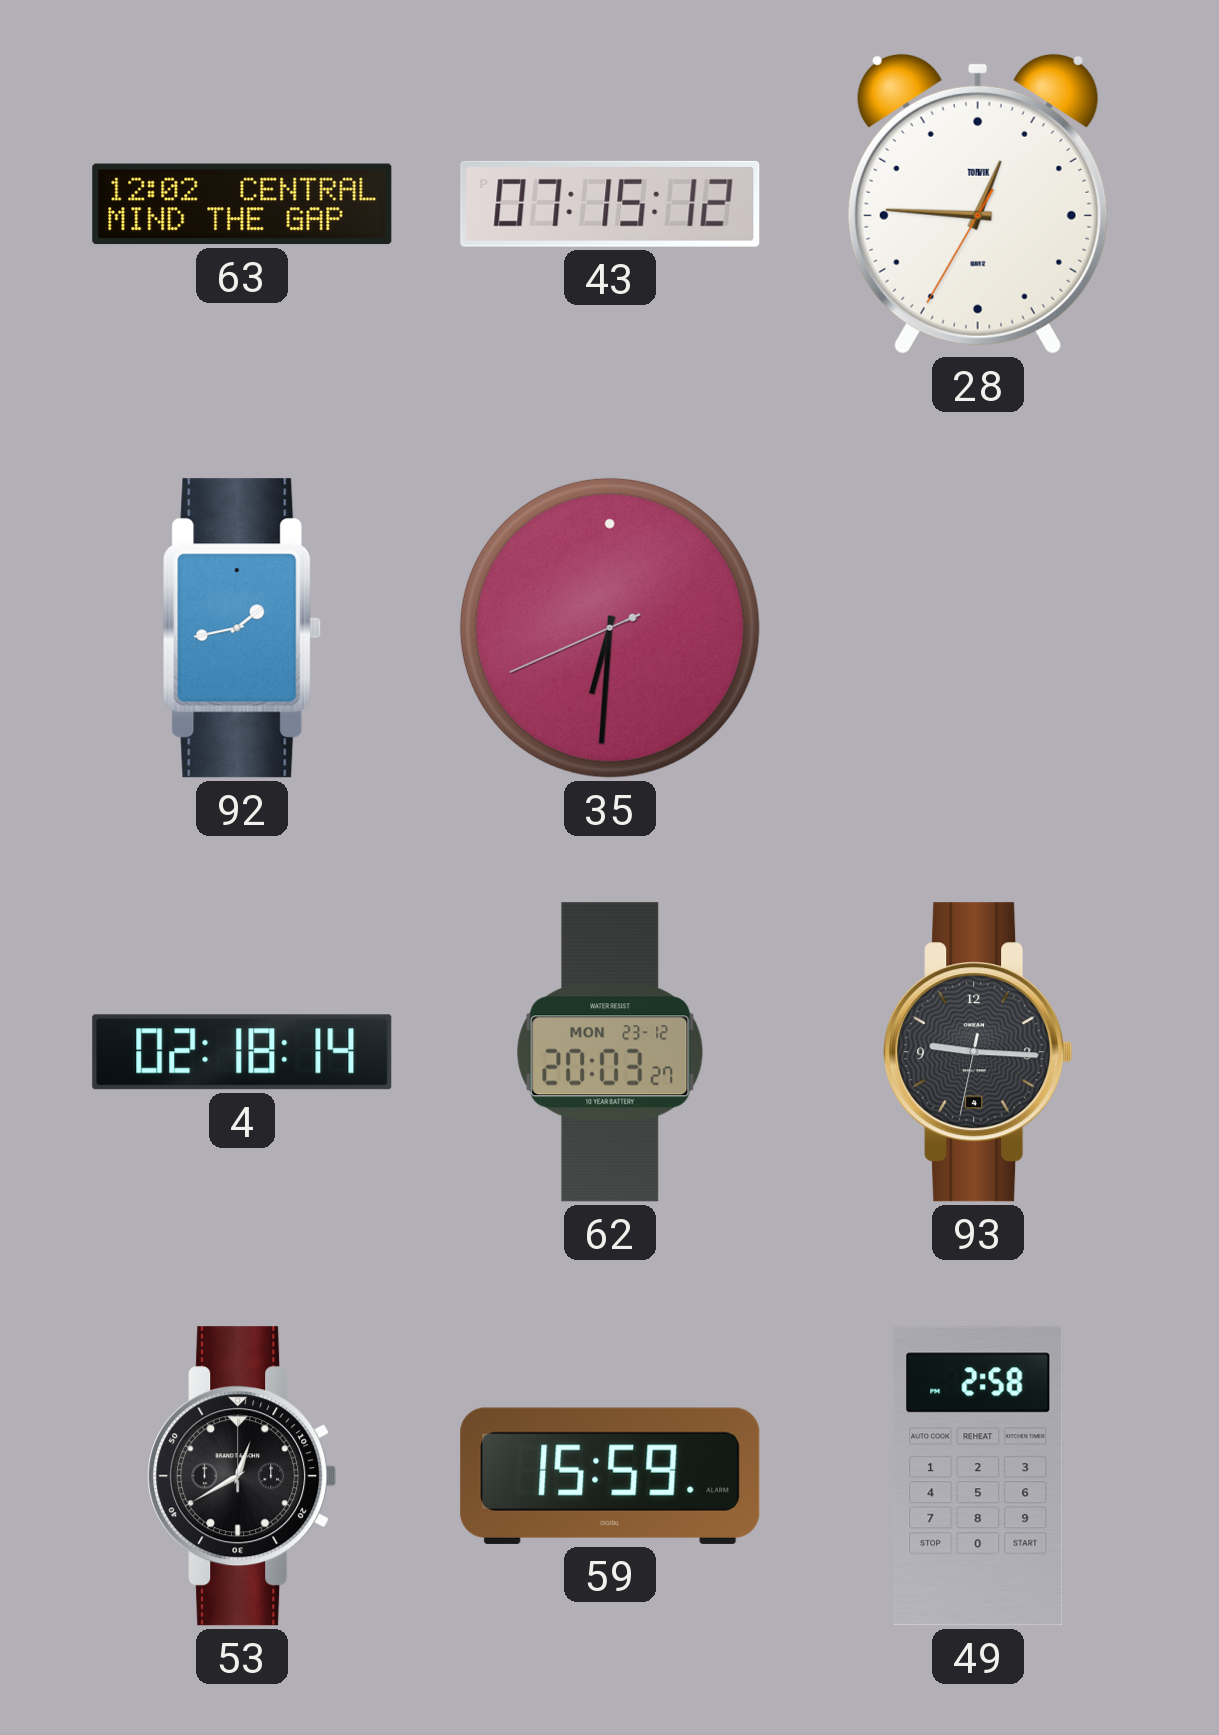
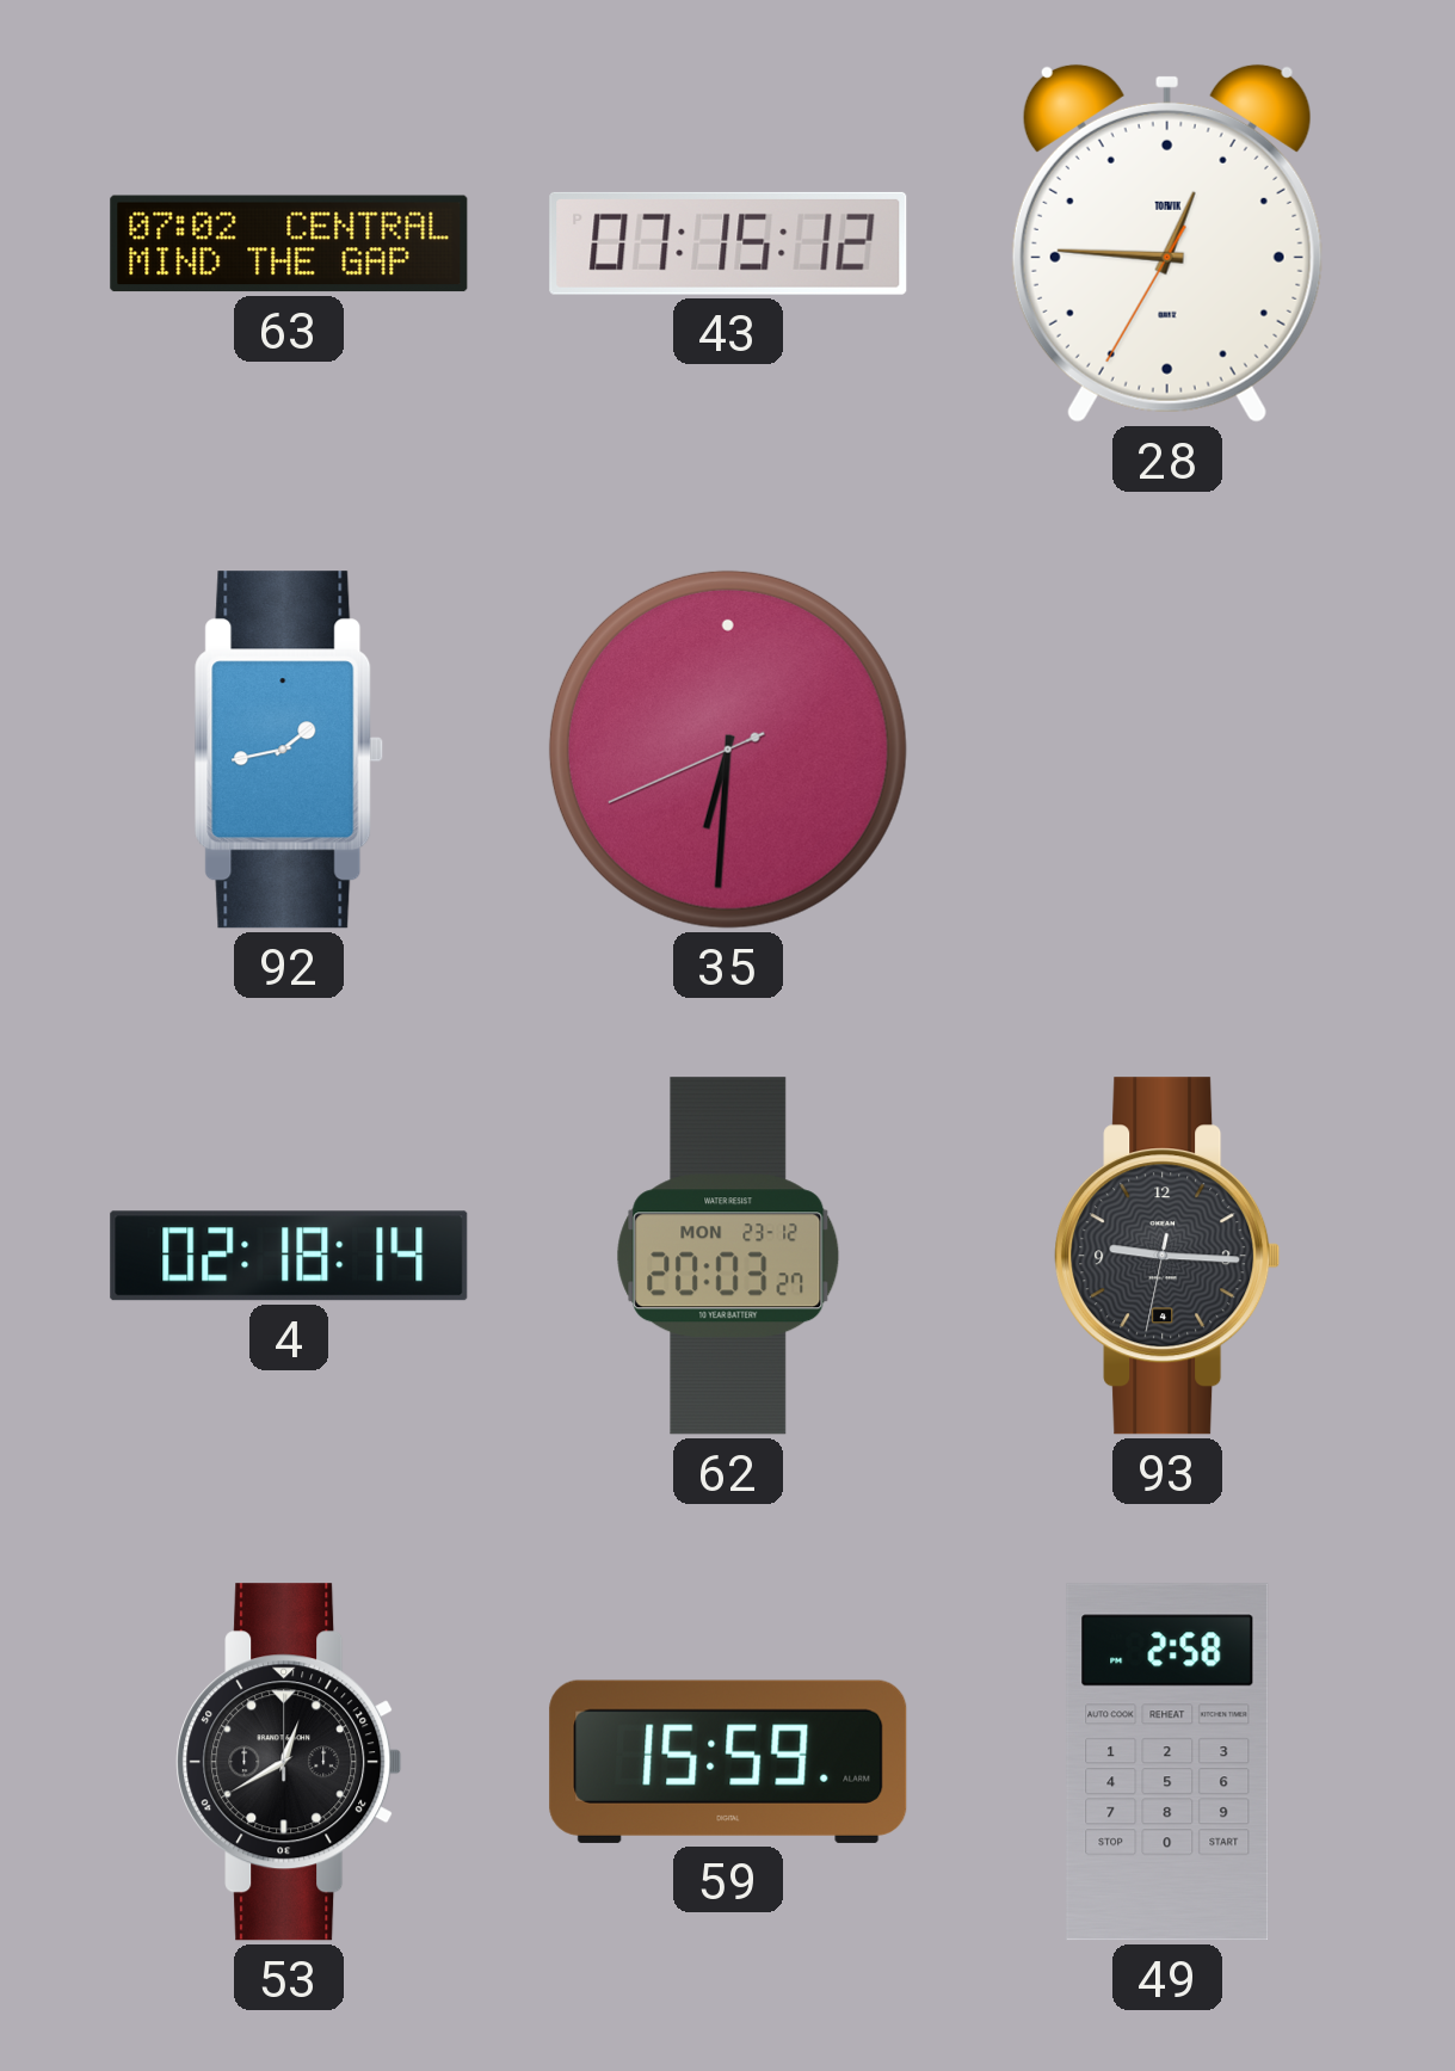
63: 12:02 -> 07:02 (289, 244)
